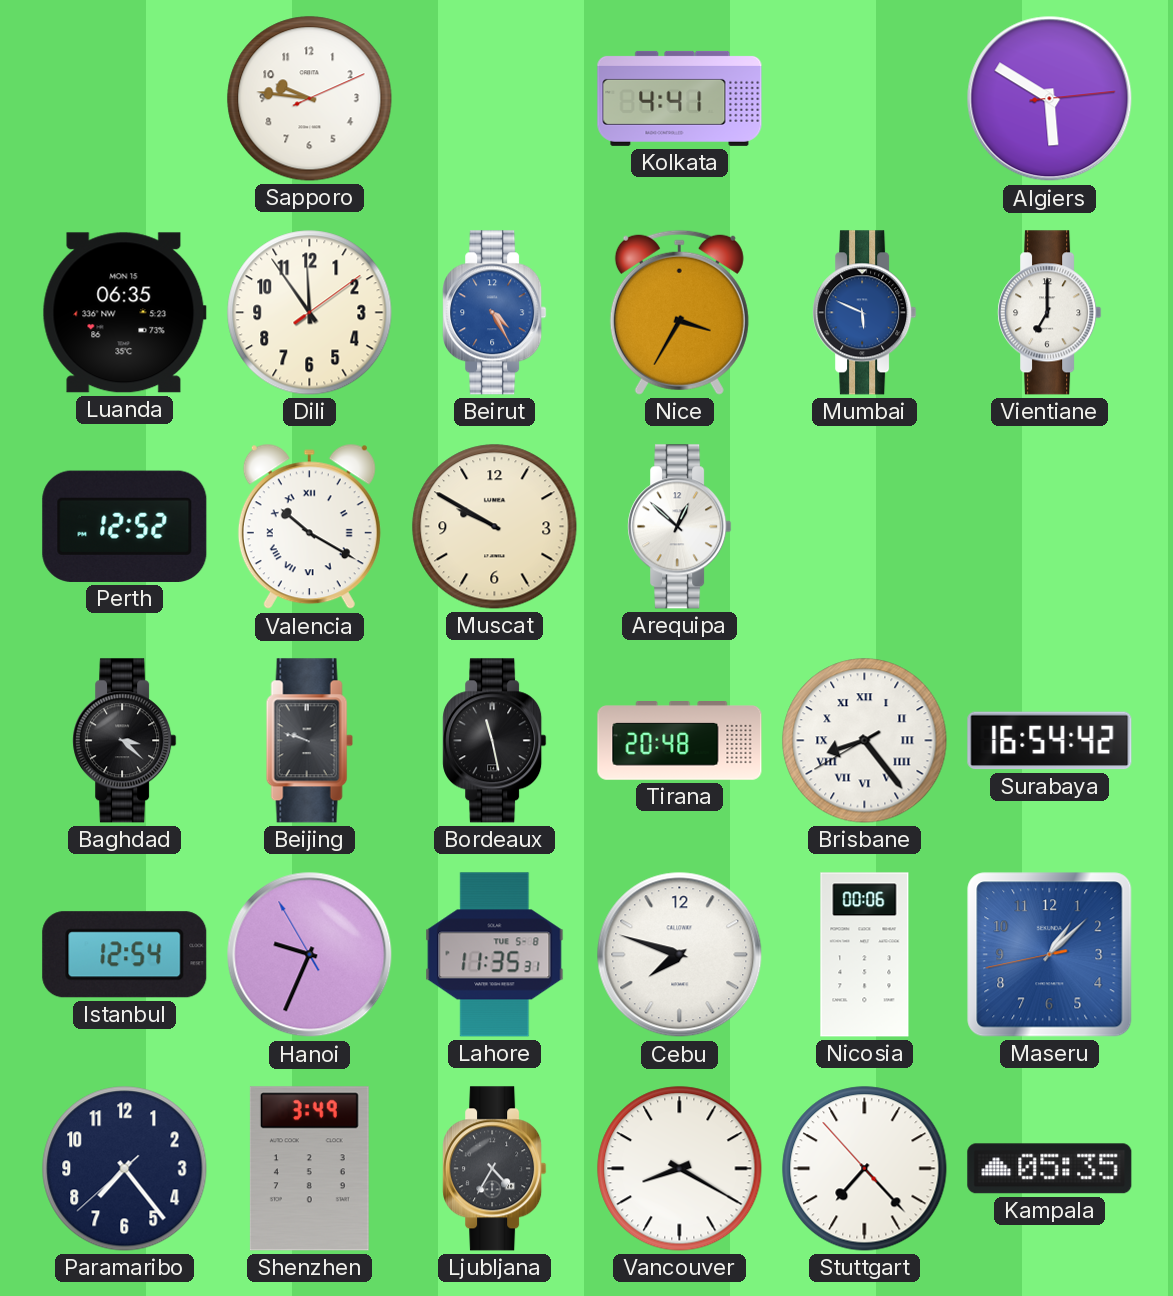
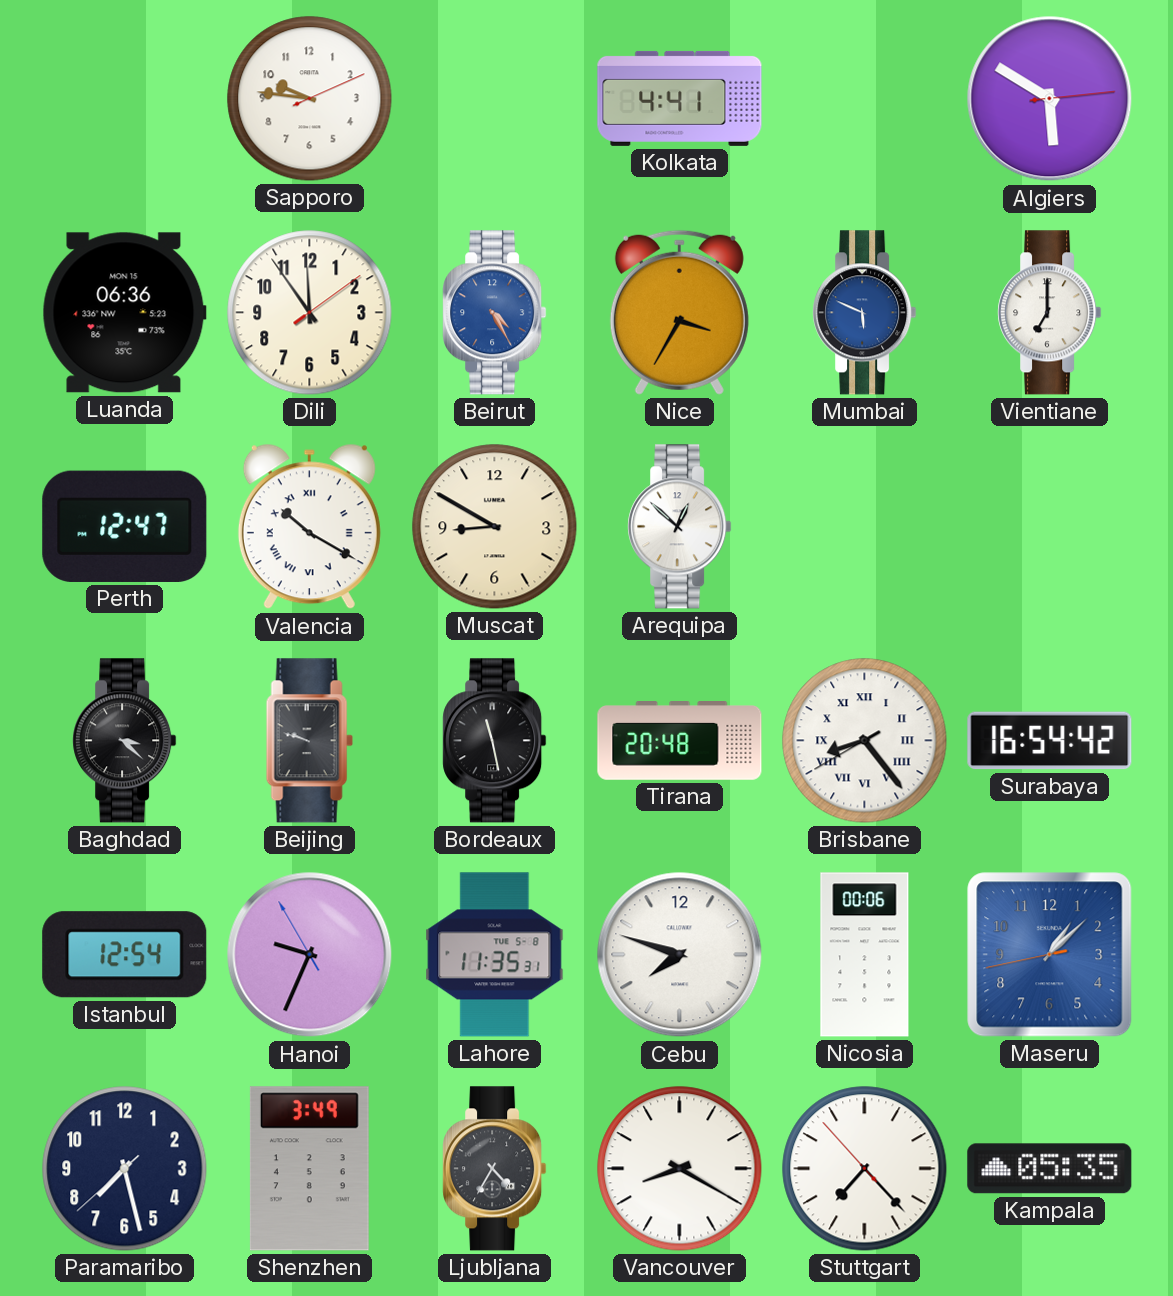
Luanda: 06:35 -> 06:36 (124, 313)
Perth: 12:52 -> 12:47 (125, 526)
Muscat: 9:50 -> 8:50 (495, 527)
Paramaribo: 7:23 -> 7:27 (125, 1169)
